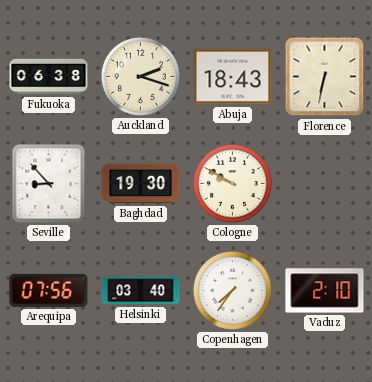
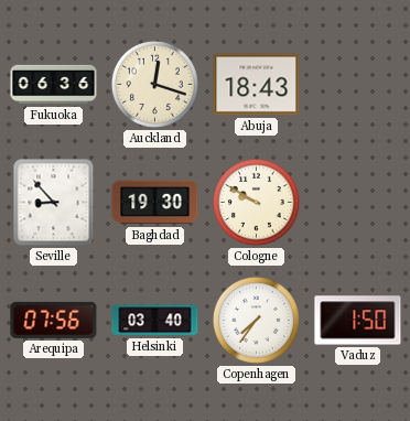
Fukuoka: 06:38 -> 06:36 (54, 85)
Auckland: 2:18 -> 12:18 (154, 84)
Florence: 6:32 -> none (325, 77)
Vaduz: 2:10 -> 1:50 (358, 321)
